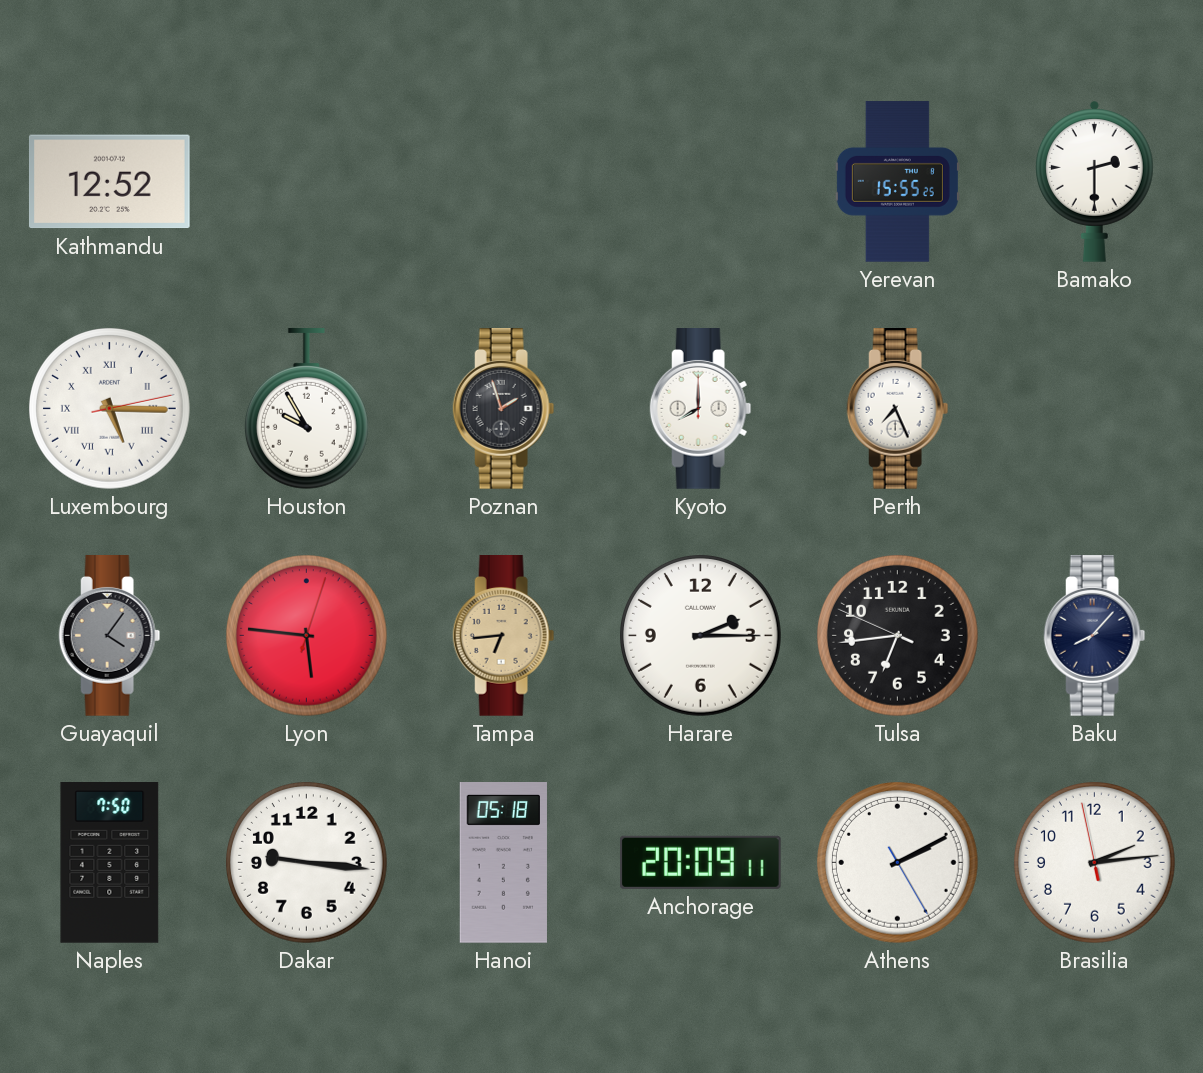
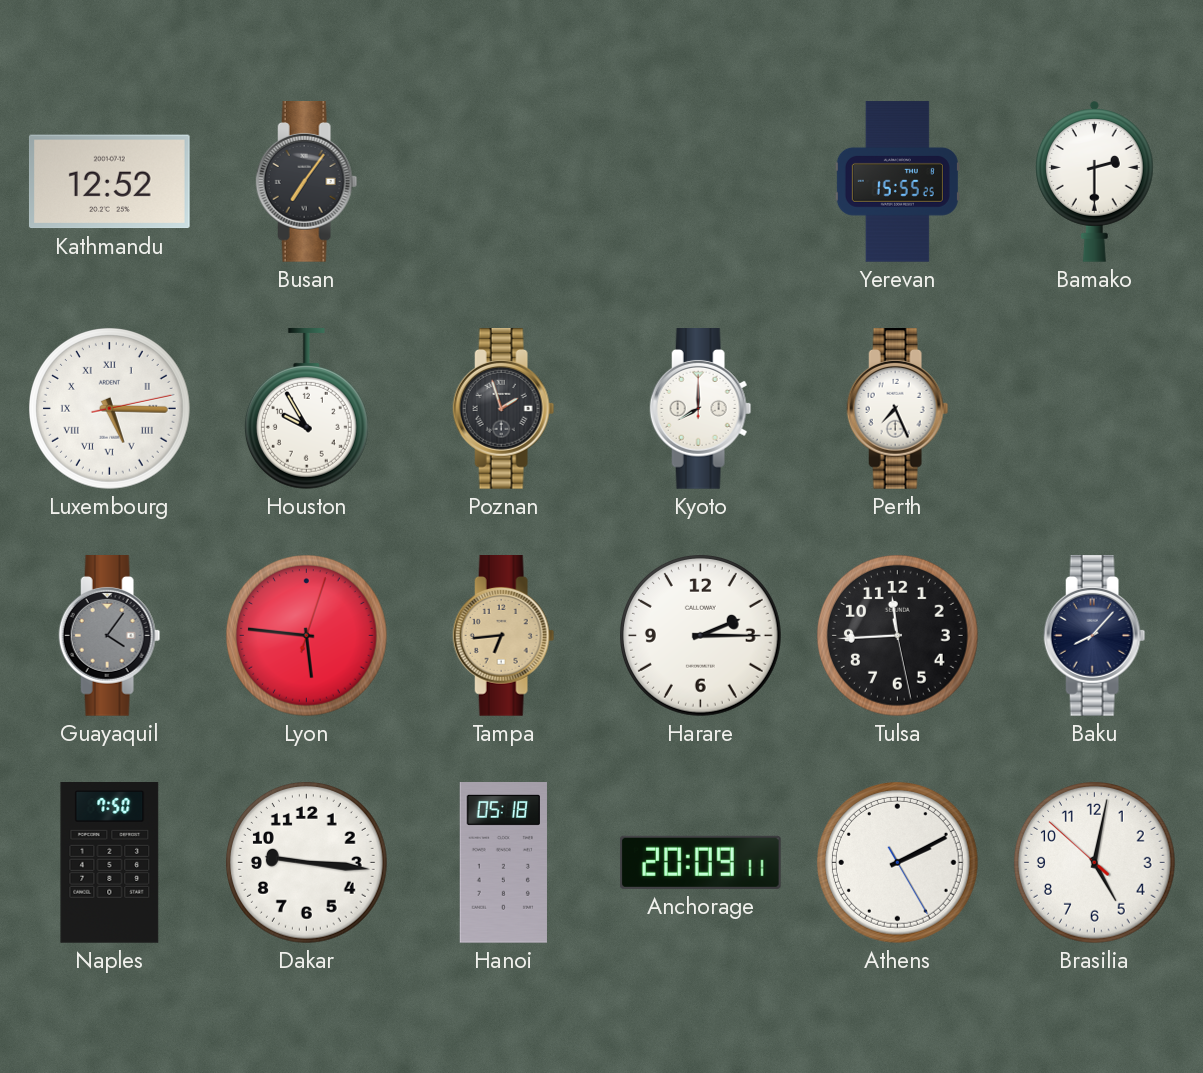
Busan: none -> 7:06 (307, 182)
Tulsa: 6:43 -> 11:44 (898, 636)
Brasilia: 2:13 -> 5:01 (1095, 863)
